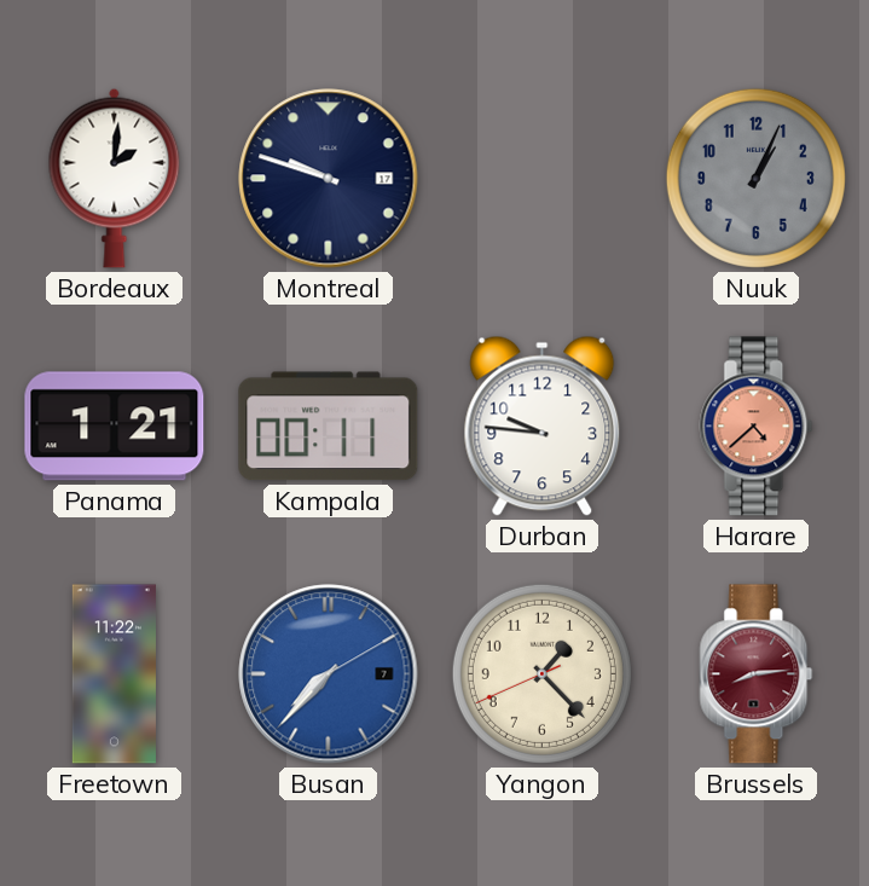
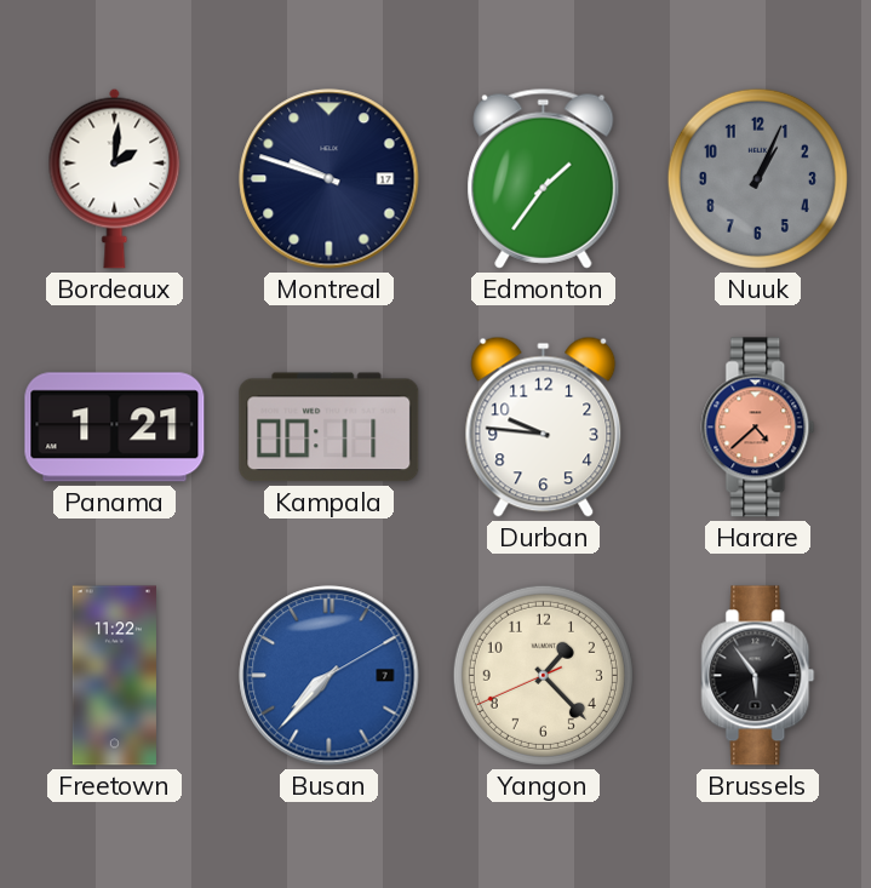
Edmonton: none -> 1:36 (544, 178)
Brussels: 8:14 -> 5:54 (758, 676)
Brussels dial: burgundy -> black (758, 676)
